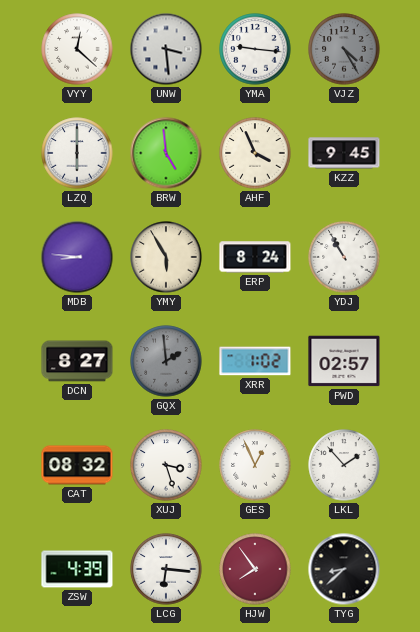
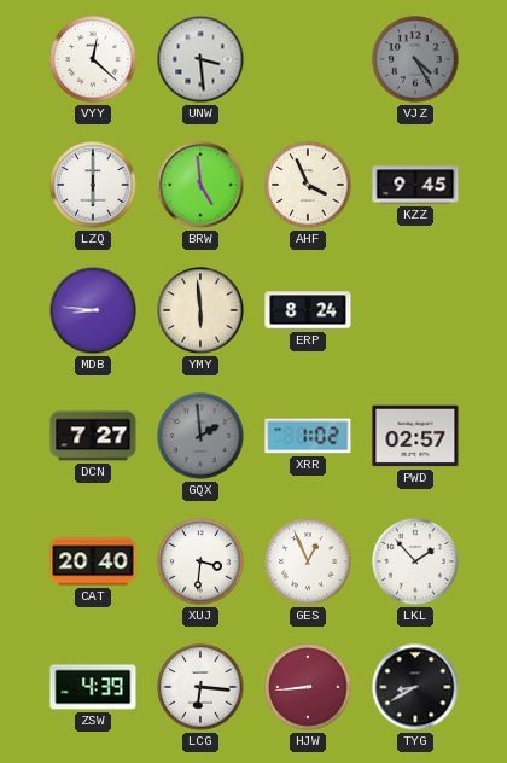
YMA: 9:16 -> none (255, 49)
YMY: 5:55 -> 5:59 (200, 310)
YDJ: 10:55 -> none (344, 257)
DCN: 8:27 -> 7:27 (93, 436)
CAT: 08:32 -> 20:40 (93, 561)
XUJ: 3:27 -> 3:31 (200, 561)
HJW: 7:54 -> 8:44 (308, 687)
TYG: 8:38 -> 8:40 (415, 687)
